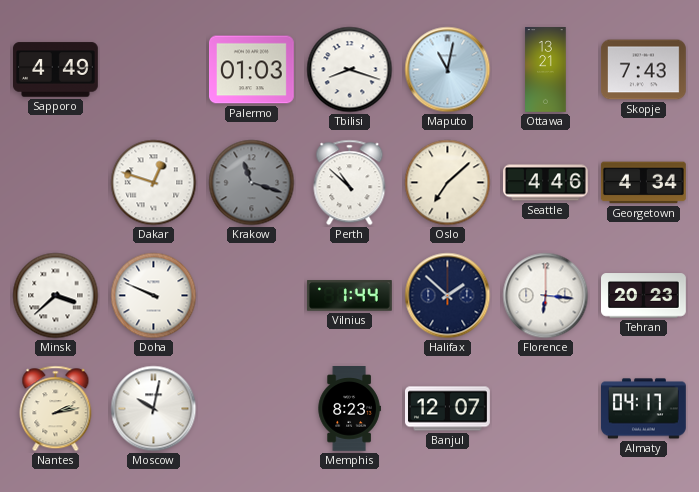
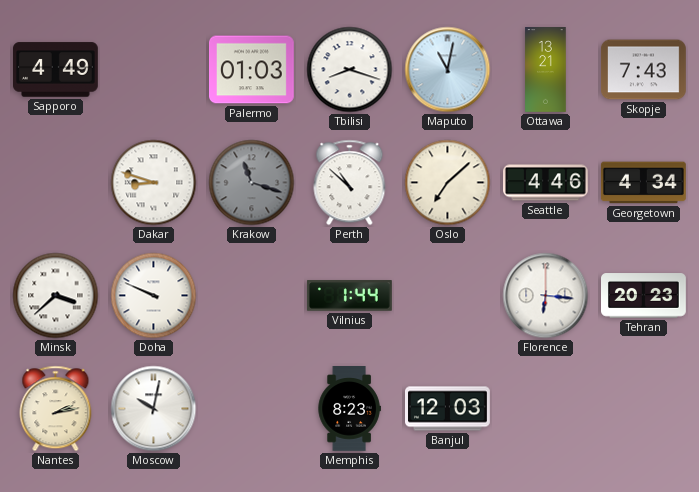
Dakar: 12:48 -> 8:48 (154, 183)
Halifax: 1:52 -> none (448, 296)
Banjul: 12:07 -> 12:03 (448, 409)
Almaty: 04:17 -> none (644, 409)
